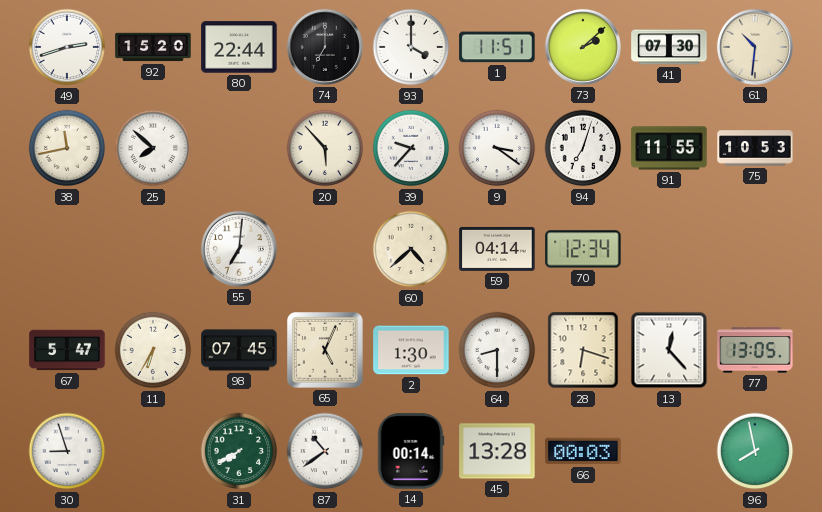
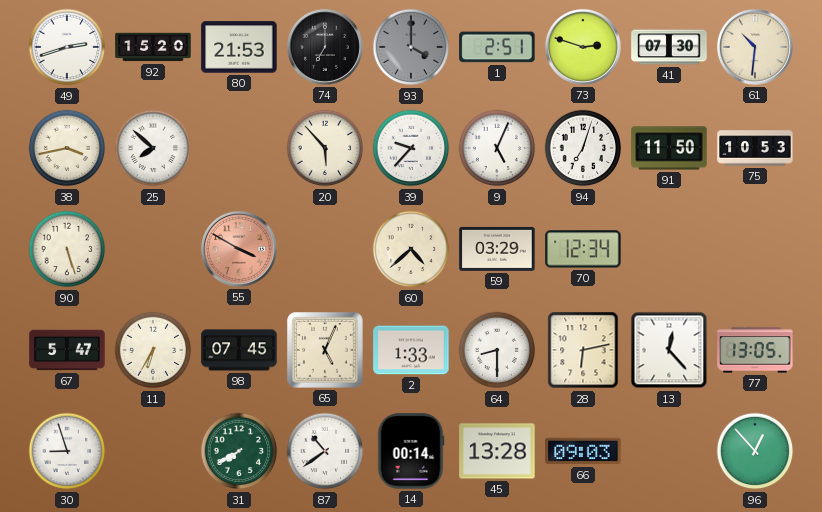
80: 22:44 -> 21:53 (239, 47)
93 dial: white -> grey (411, 47)
1: 11:51 -> 2:51 (497, 47)
73: 2:08 -> 2:48 (583, 47)
38: 11:43 -> 3:43 (67, 148)
9: 3:21 -> 5:04 (497, 148)
91: 11:55 -> 11:50 (669, 148)
90: none -> 5:27 (67, 249)
55: 7:01 -> 3:50 (239, 249)
55 dial: white -> salmon (239, 249)
59: 04:14 -> 03:29 (497, 249)
2: 1:30 -> 1:33 (411, 350)
28: 6:18 -> 6:13 (583, 350)
66: 00:03 -> 09:03 (583, 451)
96: 7:58 -> 12:53 (755, 451)
